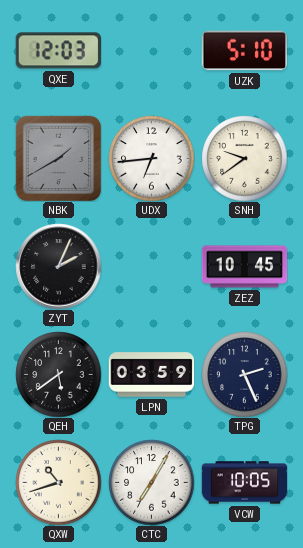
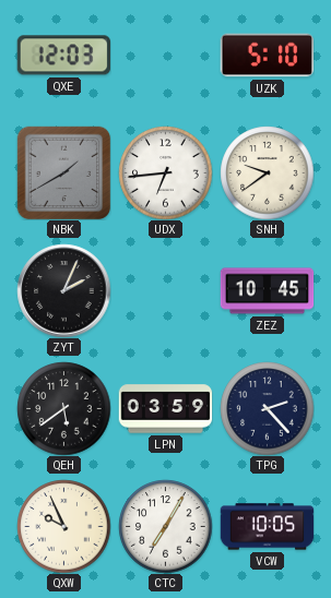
TPG: 2:26 -> 2:23 (267, 408)
QXW: 10:42 -> 9:56 (63, 526)
